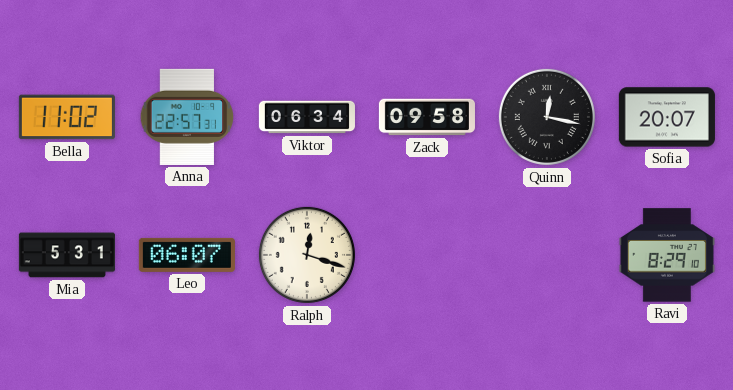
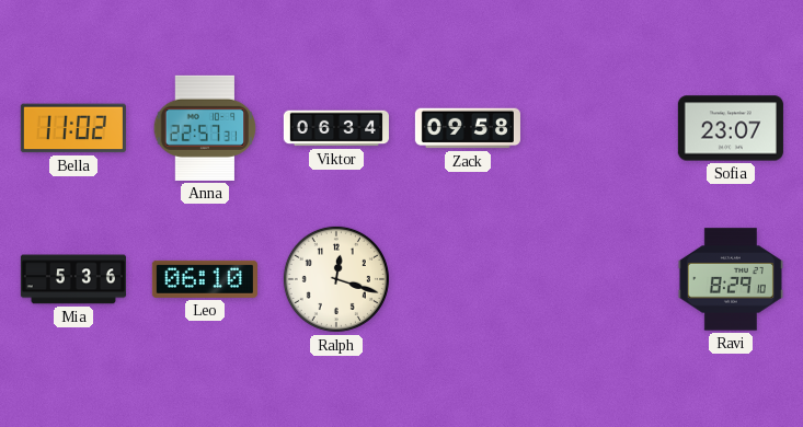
Quinn: 12:17 -> none (547, 117)
Sofia: 20:07 -> 23:07 (731, 128)
Mia: 5:31 -> 5:36 (73, 279)
Leo: 06:07 -> 06:10 (205, 279)
